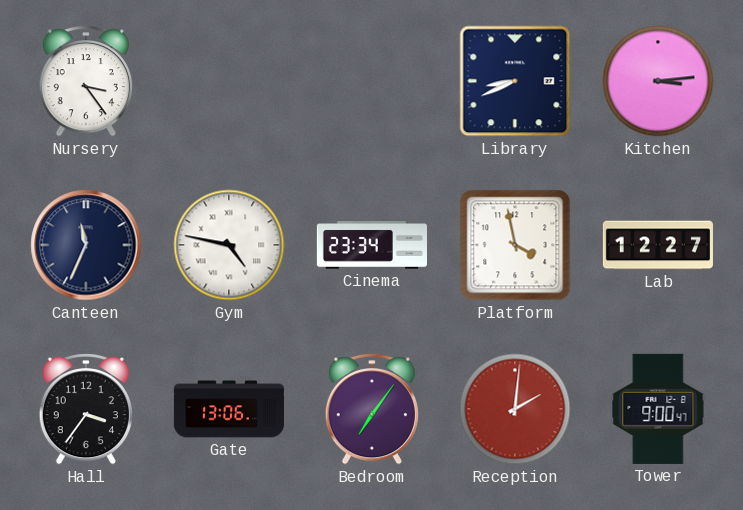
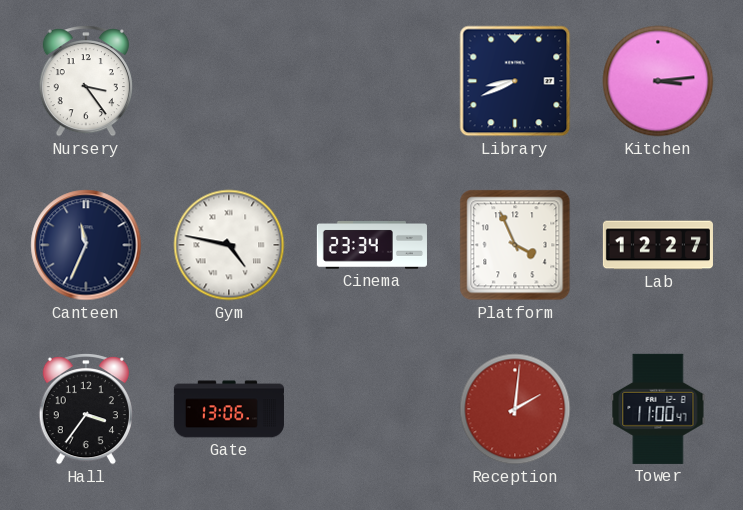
Platform: 3:58 -> 3:56 (515, 245)
Bedroom: 7:06 -> none (372, 409)
Tower: 9:00 -> 11:00 (658, 409)
